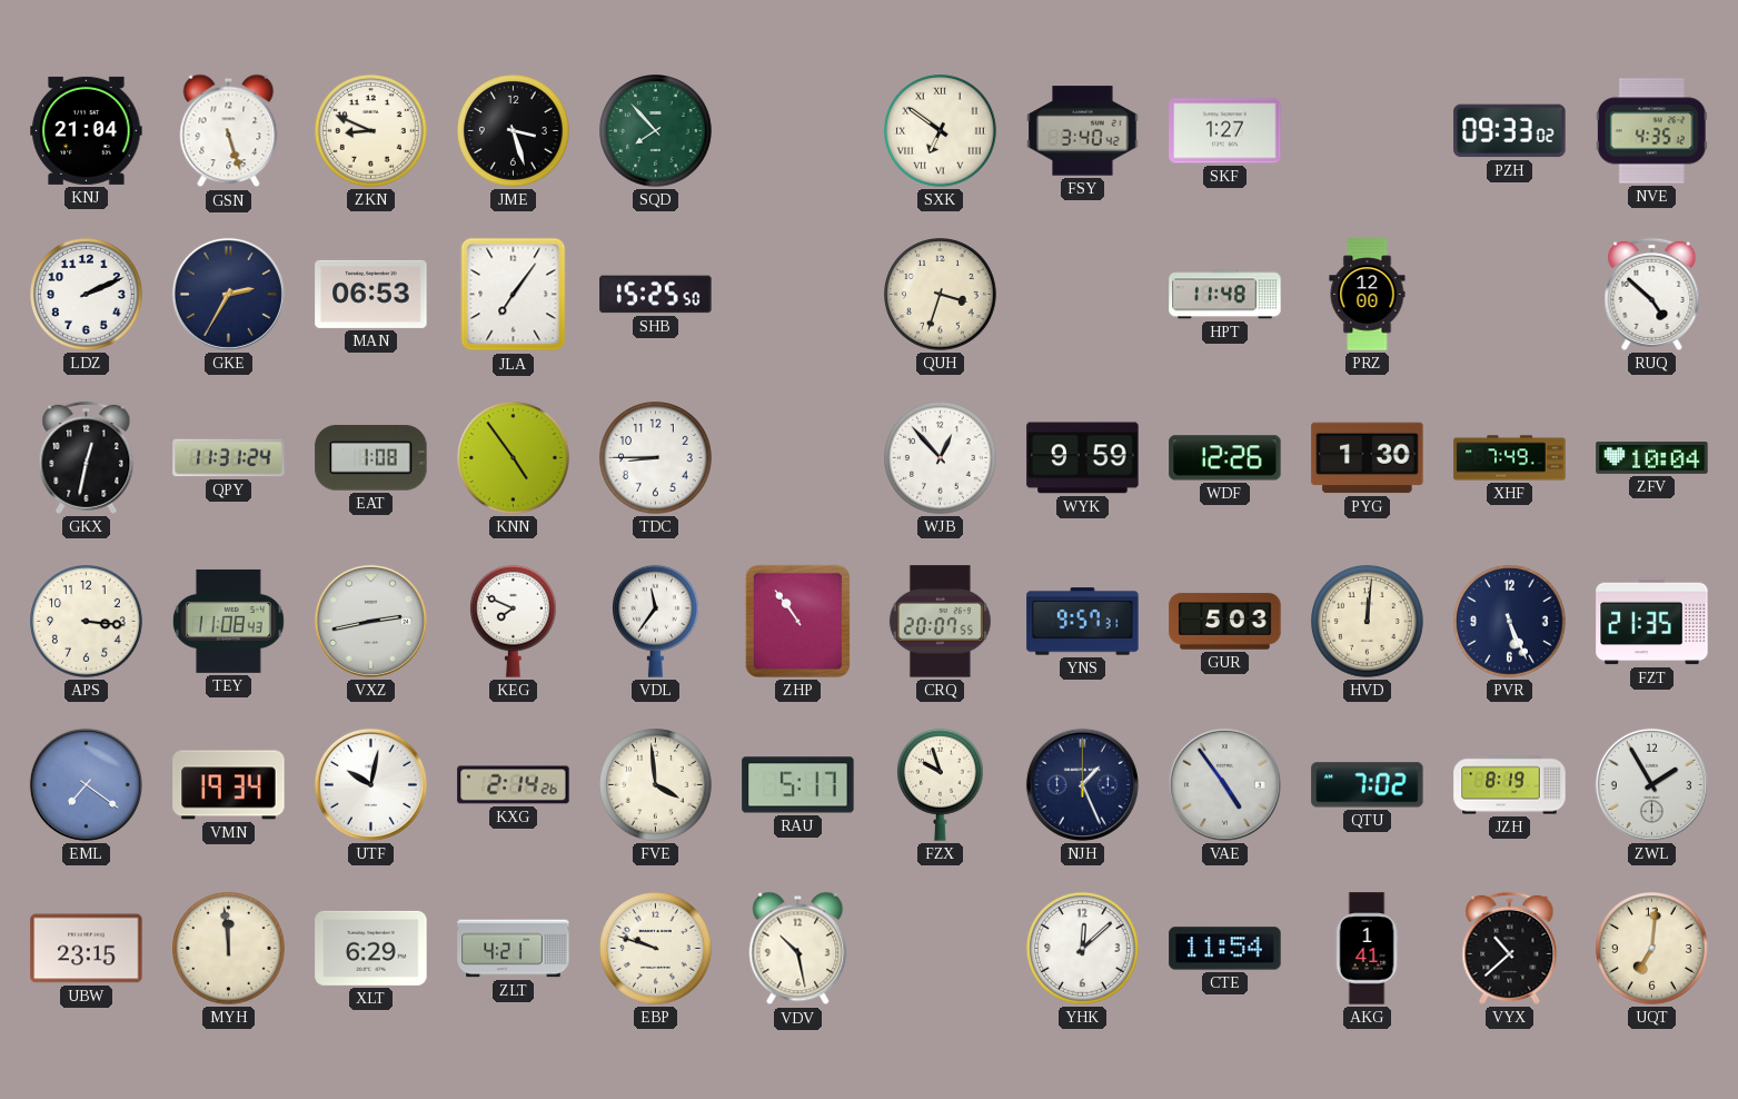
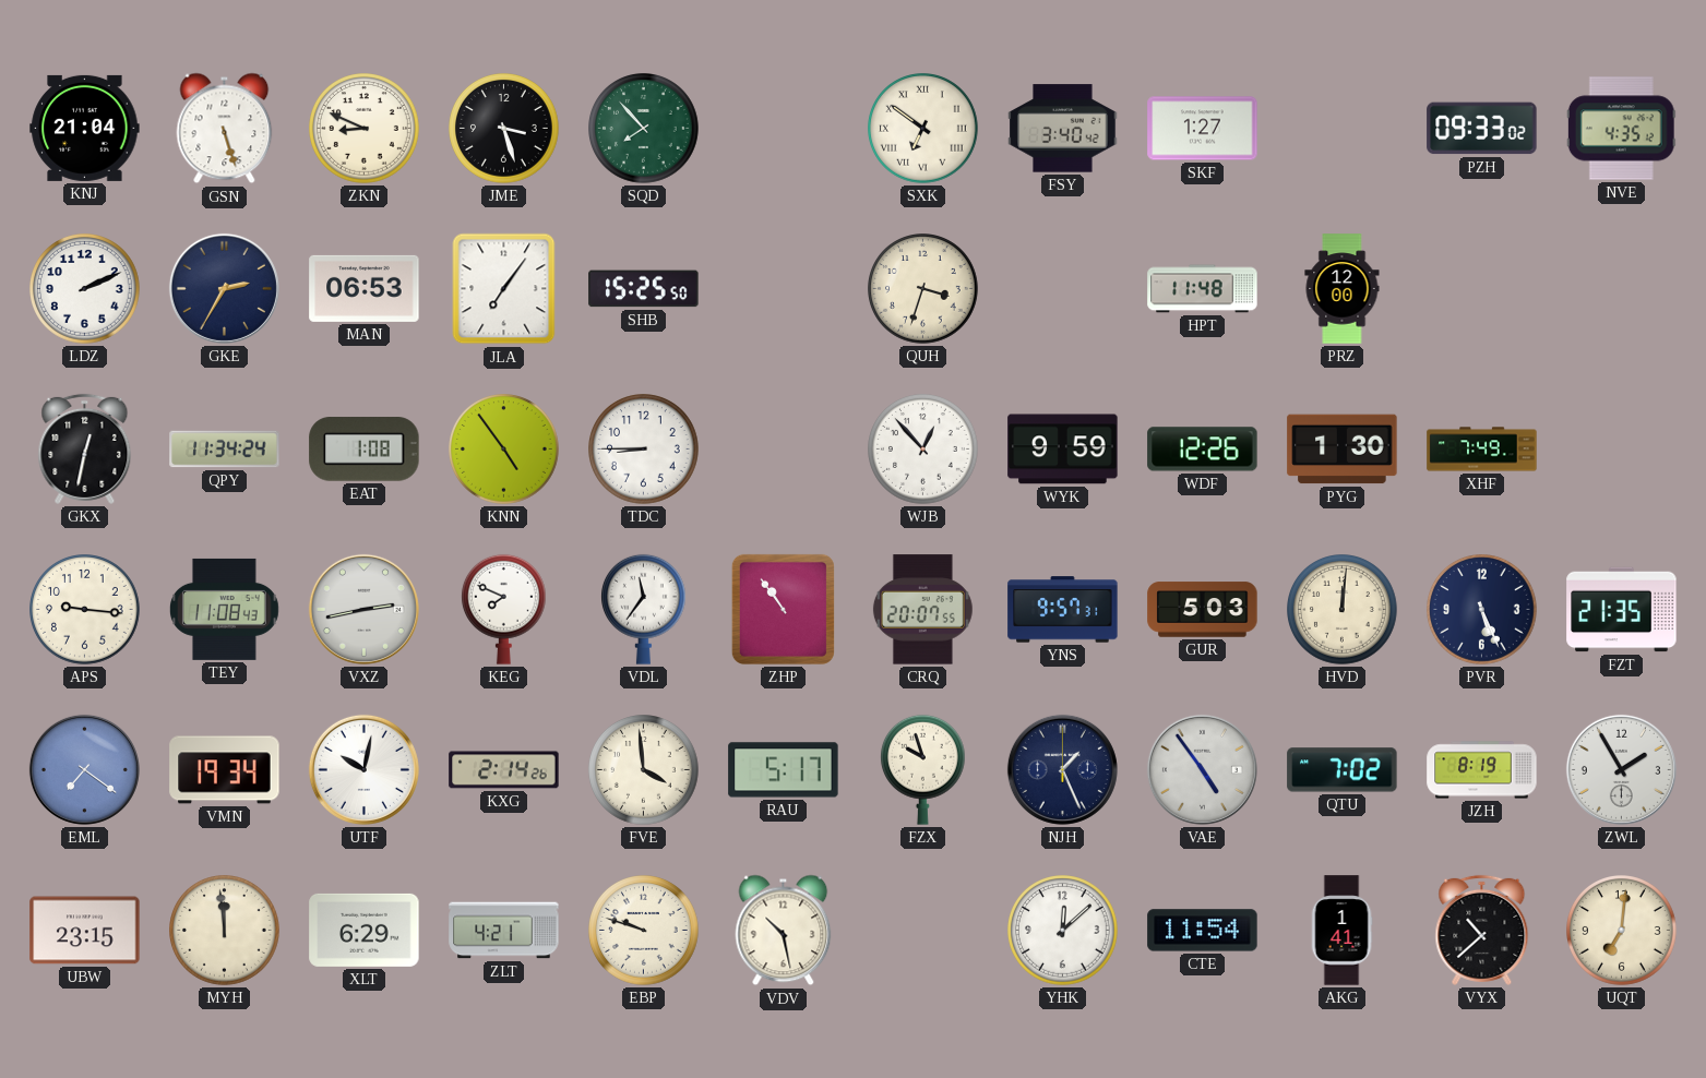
RUQ: 4:52 -> none (1652, 294)
QPY: 11:31 -> 11:34 (225, 450)
ZFV: 10:04 -> none (1652, 457)
APS: 3:16 -> 9:16 (85, 610)
